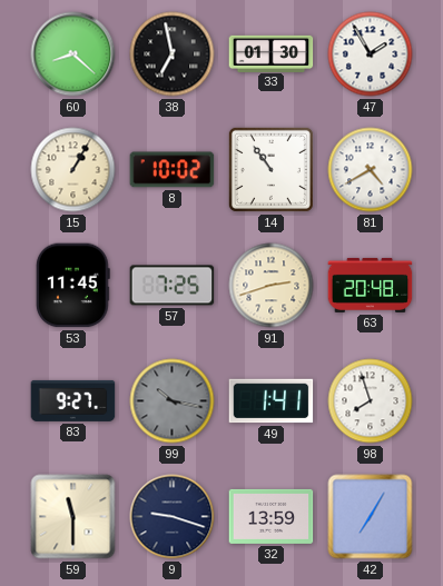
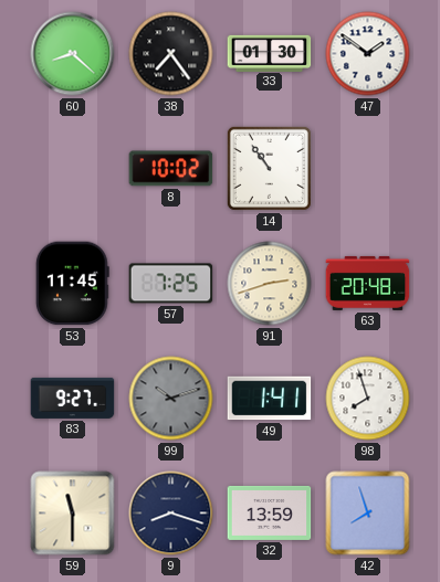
38: 6:58 -> 7:24 (171, 54)
47: 1:55 -> 1:51 (368, 54)
15: 1:05 -> none (73, 170)
81: 4:40 -> none (371, 170)
99: 10:17 -> 10:12 (171, 399)
9: 9:18 -> 8:18 (171, 514)
42: 7:05 -> 7:57 (368, 514)
